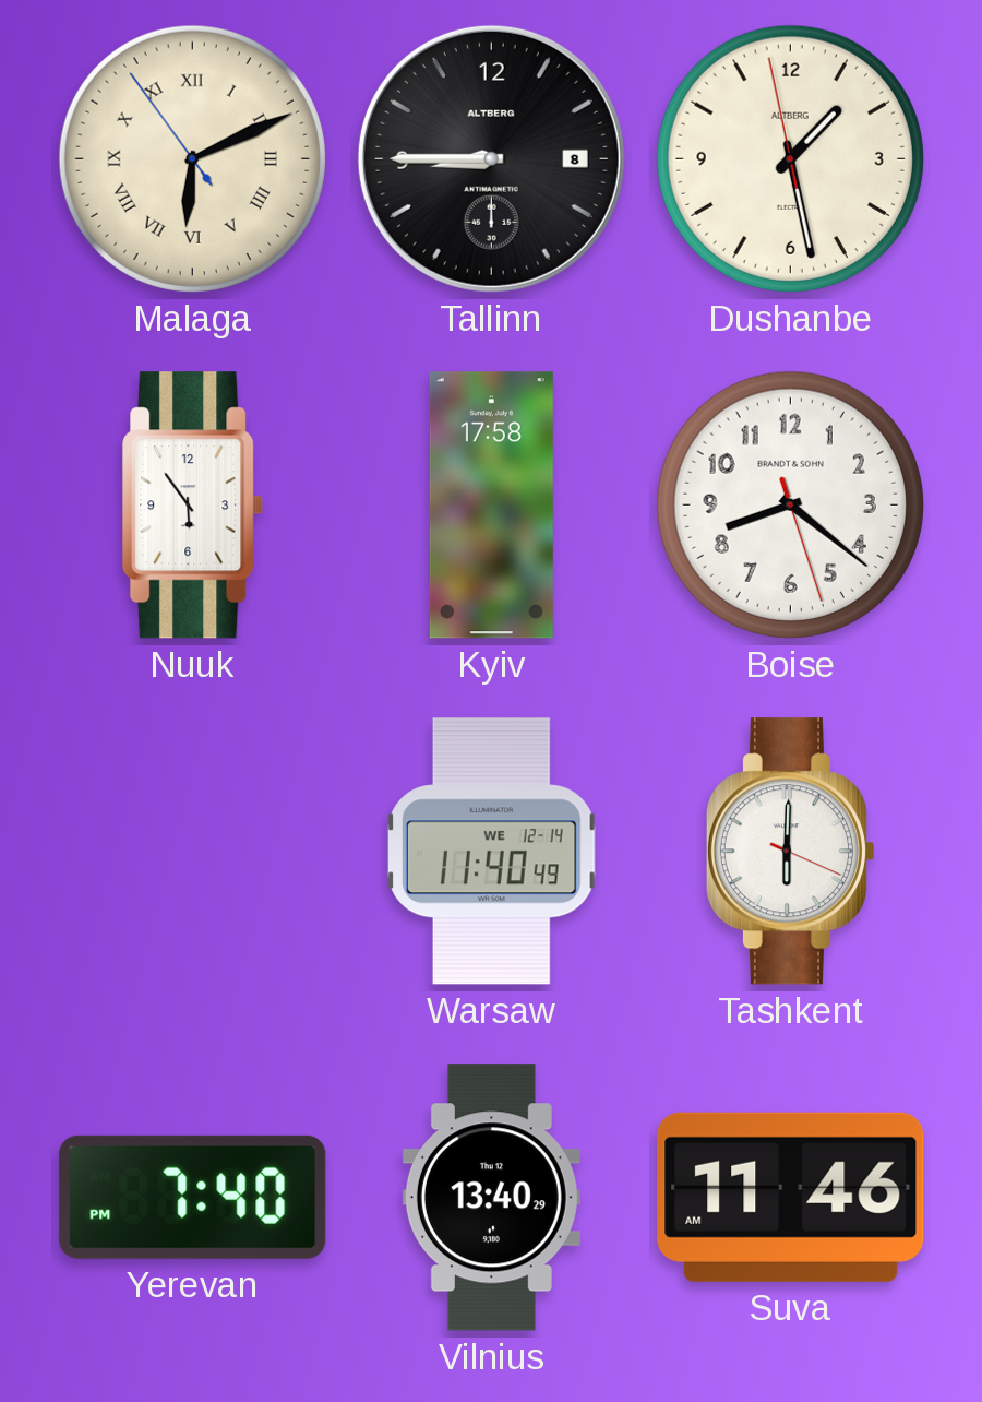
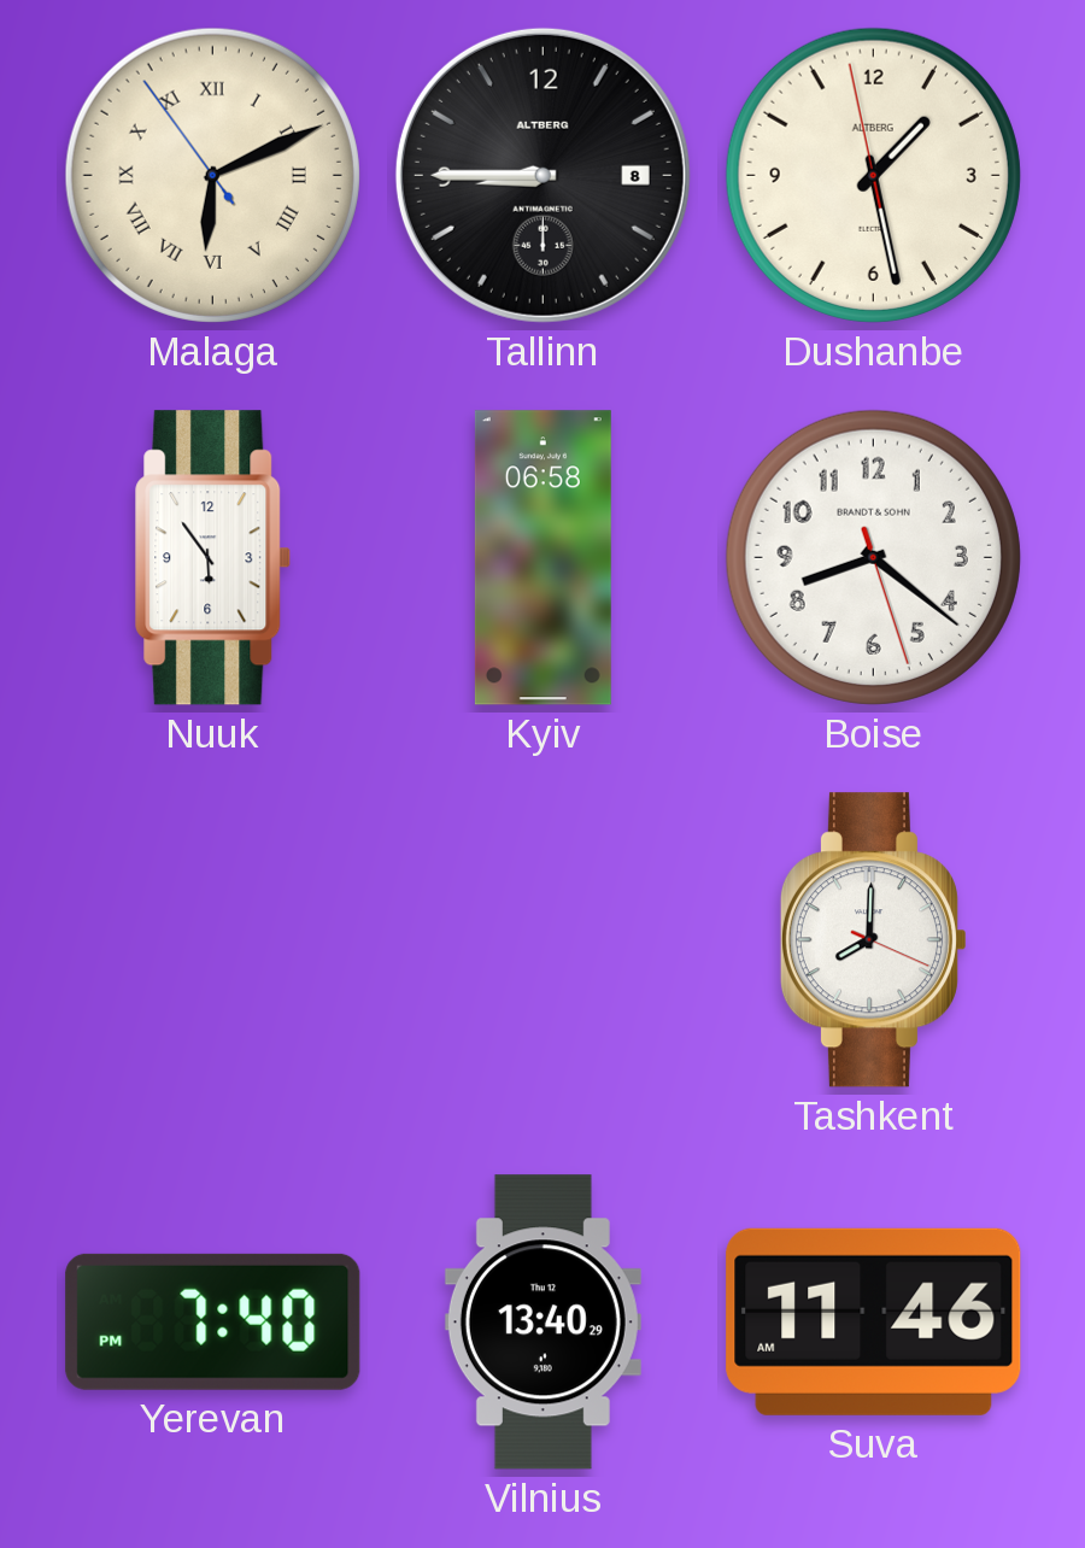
Kyiv: 17:58 -> 06:58 (542, 558)
Warsaw: 11:40 -> none (492, 852)
Tashkent: 6:00 -> 8:00 (873, 940)
